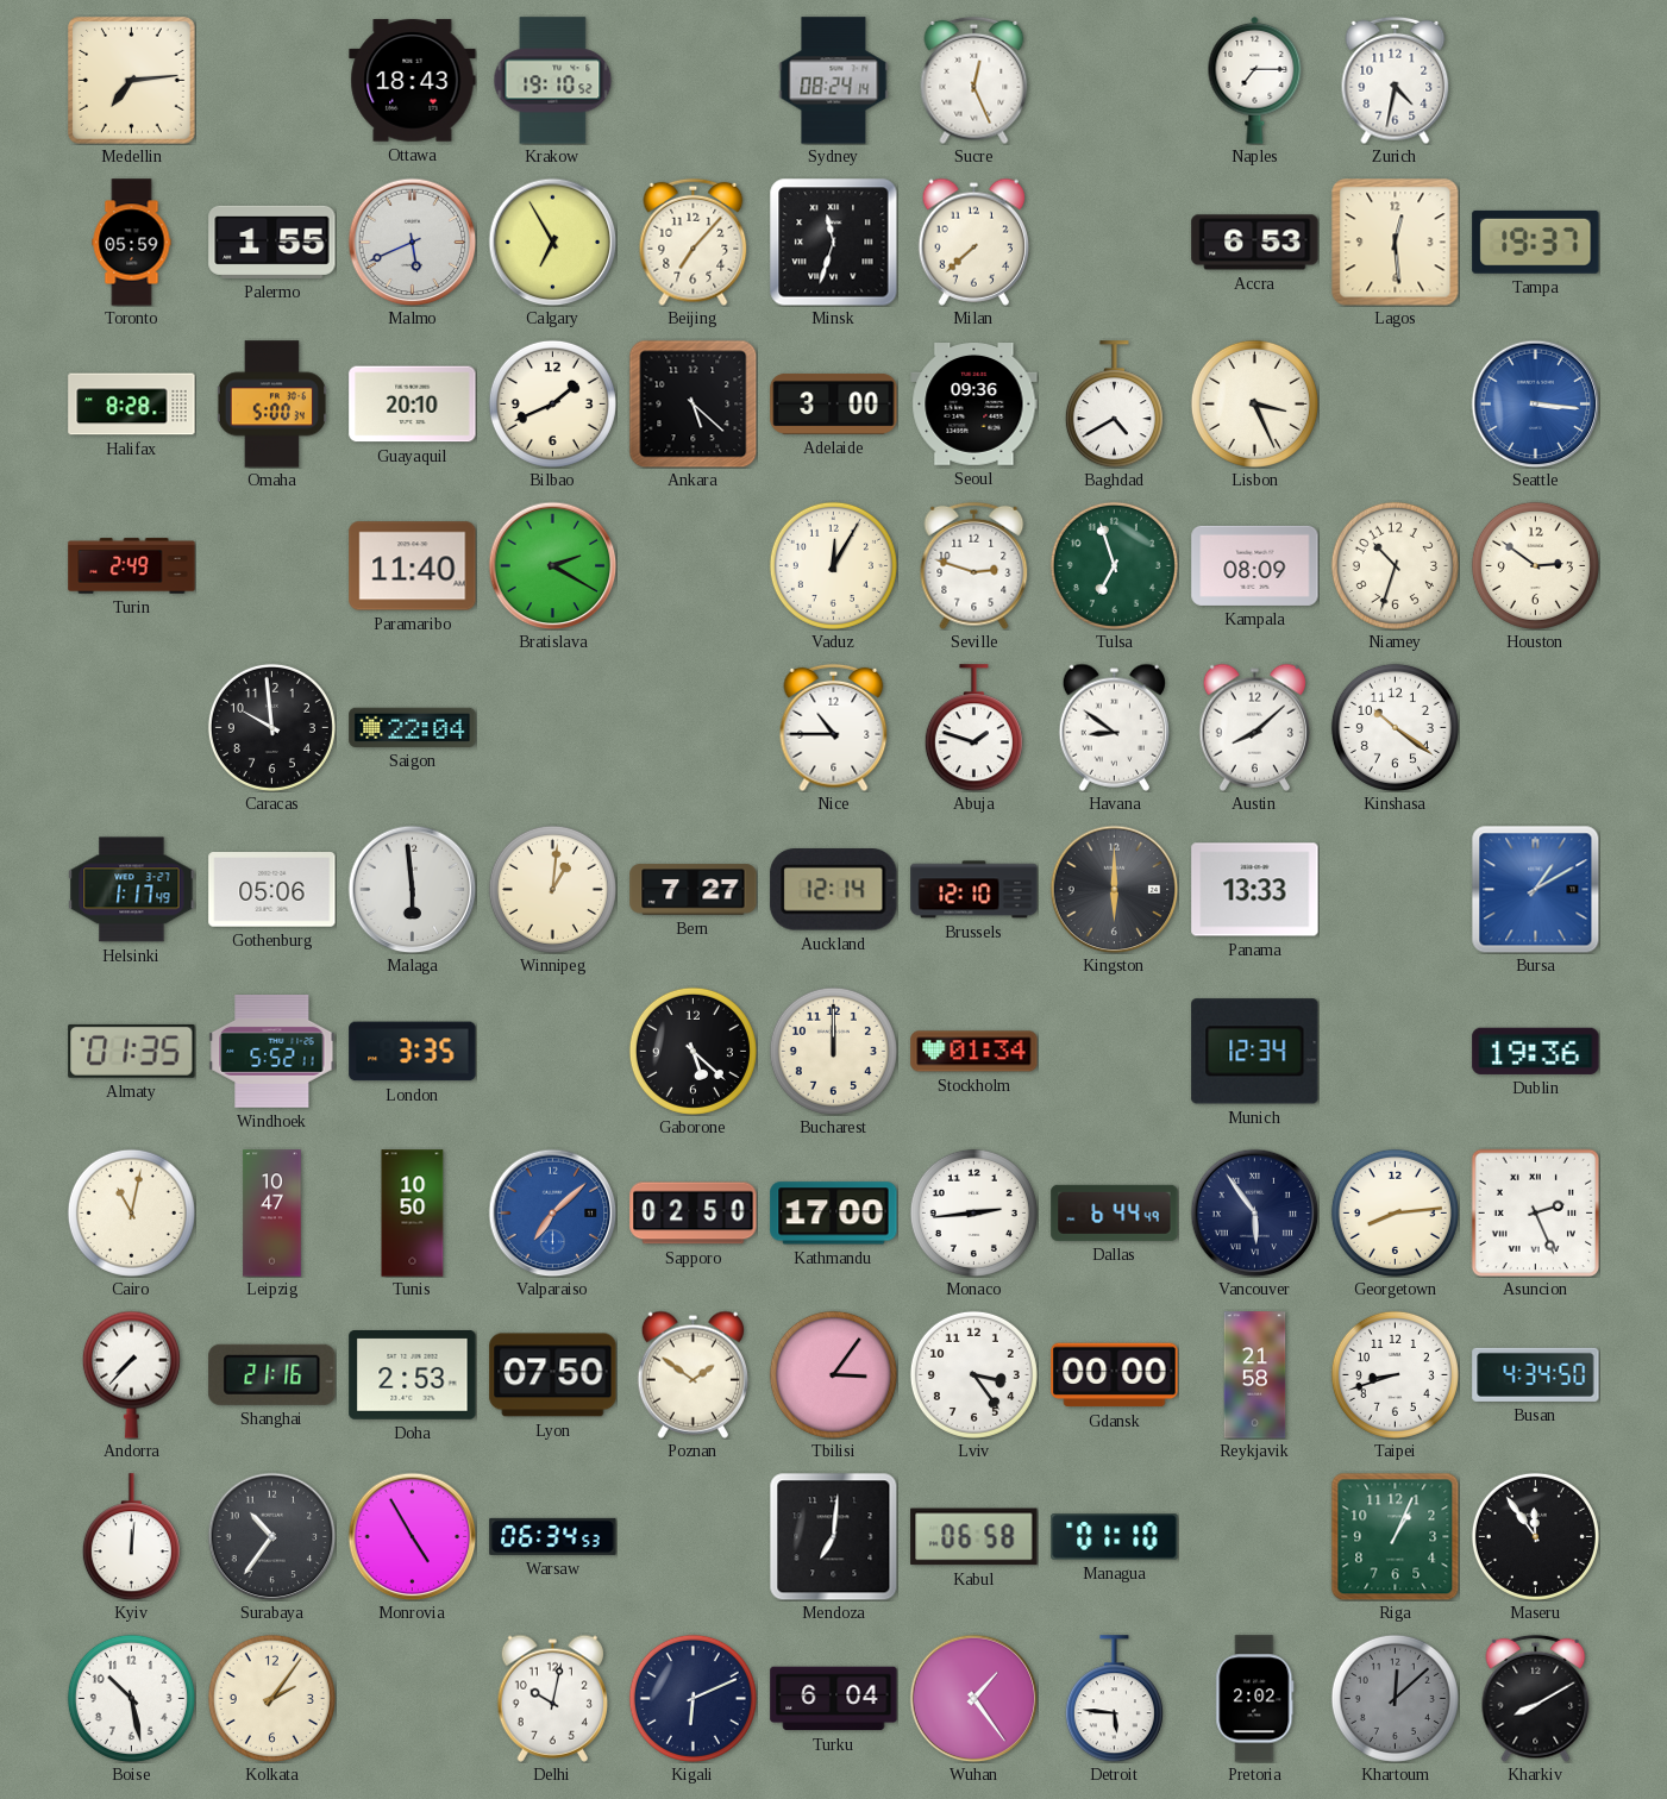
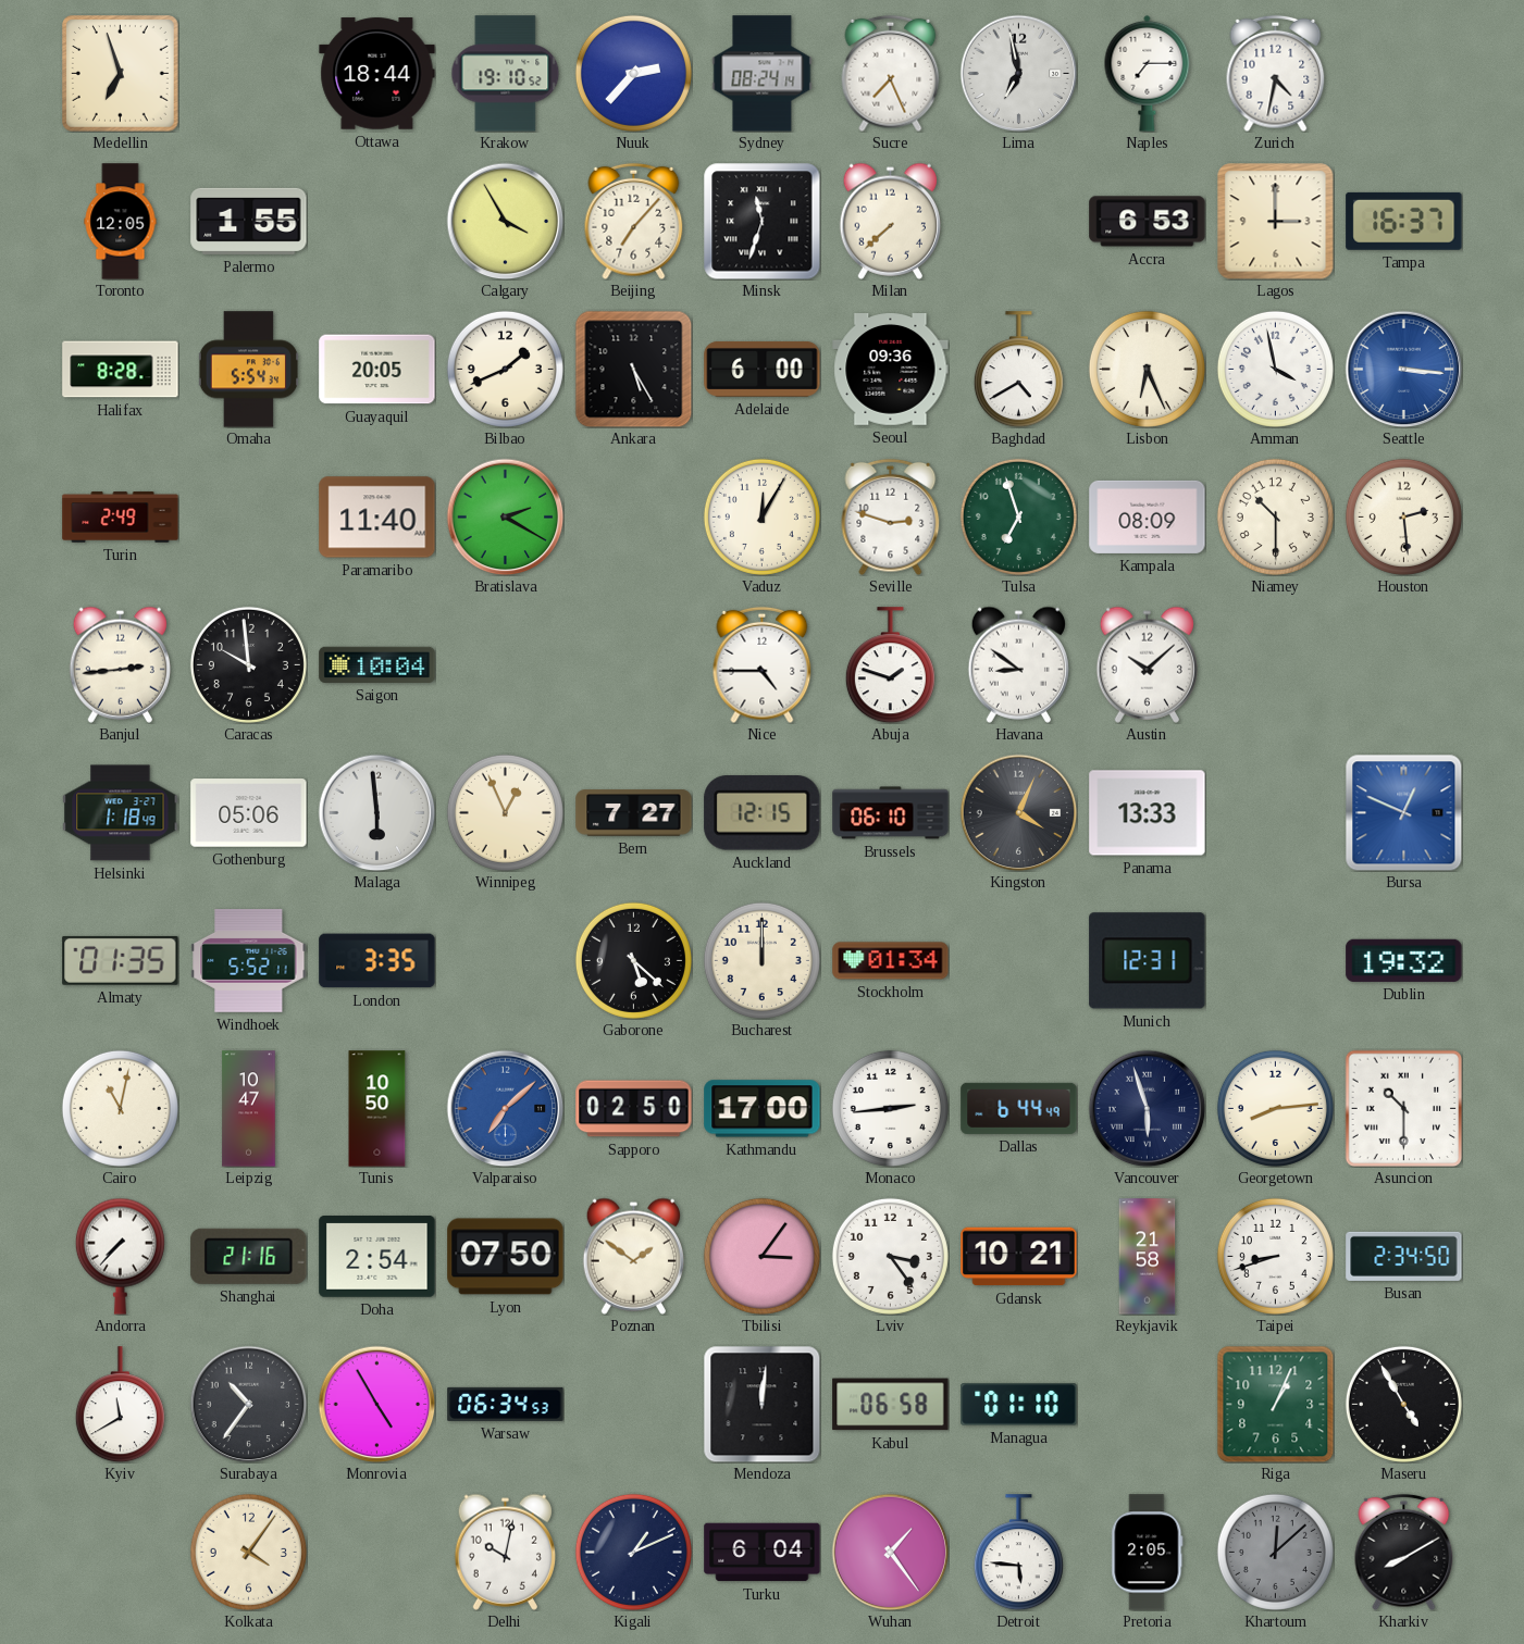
Medellin: 7:14 -> 6:57 (121, 74)
Ottawa: 18:43 -> 18:44 (377, 74)
Nuuk: none -> 2:37 (633, 73)
Sucre: 12:26 -> 7:26 (891, 73)
Lima: none -> 6:58 (1018, 73)
Toronto: 05:59 -> 12:05 (121, 222)
Malmo: 5:41 -> none (412, 242)
Calgary: 6:55 -> 3:55 (505, 221)
Lagos: 12:29 -> 3:00 (1275, 221)
Tampa: 19:37 -> 16:37 (1404, 221)
Omaha: 5:00 -> 5:54 (248, 370)
Guayaquil: 20:10 -> 20:05 (377, 370)
Ankara: 5:22 -> 5:25 (633, 369)
Adelaide: 3:00 -> 6:00 (763, 369)
Lisbon: 3:26 -> 6:26 (1147, 369)
Amman: none -> 3:58 (1275, 369)
Niamey: 10:33 -> 10:30 (1275, 516)
Houston: 2:51 -> 2:29 (1403, 516)
Banjul: none -> 2:44 (120, 664)
Saigon: 22:04 -> 10:04 (377, 664)
Nice: 10:45 -> 4:45 (763, 664)
Austin: 8:08 -> 10:08 (1147, 664)
Kinshasa: 10:21 -> none (1395, 727)
Helsinki: 1:17 -> 1:18 (121, 813)
Winnipeg: 1:01 -> 12:56 (505, 812)
Auckland: 12:14 -> 12:15 (763, 813)
Brussels: 12:10 -> 06:10 (891, 813)
Kingston: 6:00 -> 4:04 (1018, 812)
Bursa: 1:10 -> 12:49 (1403, 812)
Munich: 12:34 -> 12:31 (1148, 961)
Dublin: 19:36 -> 19:32 (1404, 960)
Vancouver: 5:54 -> 5:57 (1147, 1108)
Asuncion: 2:26 -> 10:30 (1403, 1108)
Doha: 2:53 -> 2:54 (377, 1257)
Gdansk: 00:00 -> 10:21 (1019, 1257)
Busan: 4:34 -> 2:34 (1404, 1256)
Kyiv: 12:01 -> 11:40 (120, 1405)
Mendoza: 7:01 -> 12:01 (761, 1404)
Maseru: 11:54 -> 4:55 (1403, 1404)
Boise: 10:28 -> none (131, 1698)
Kolkata: 2:06 -> 4:06 (248, 1552)
Kigali: 6:11 -> 1:11 (633, 1552)
Pretoria: 2:02 -> 2:05 (1148, 1553)
